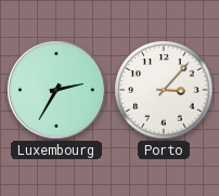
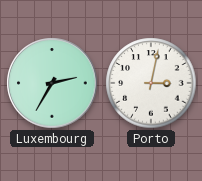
Porto: 3:07 -> 3:02 (151, 83)
